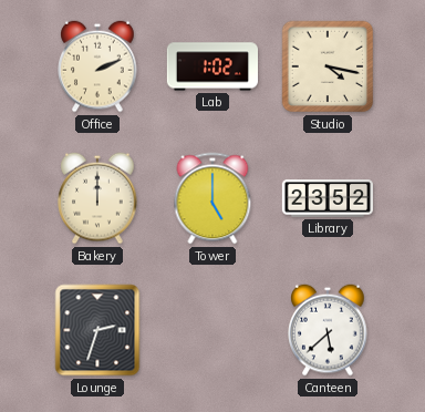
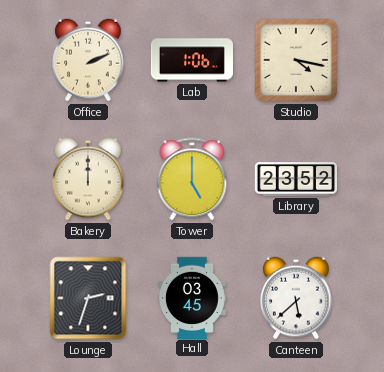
Lab: 1:02 -> 1:06 (191, 60)
Hall: none -> 03:45 (192, 297)
